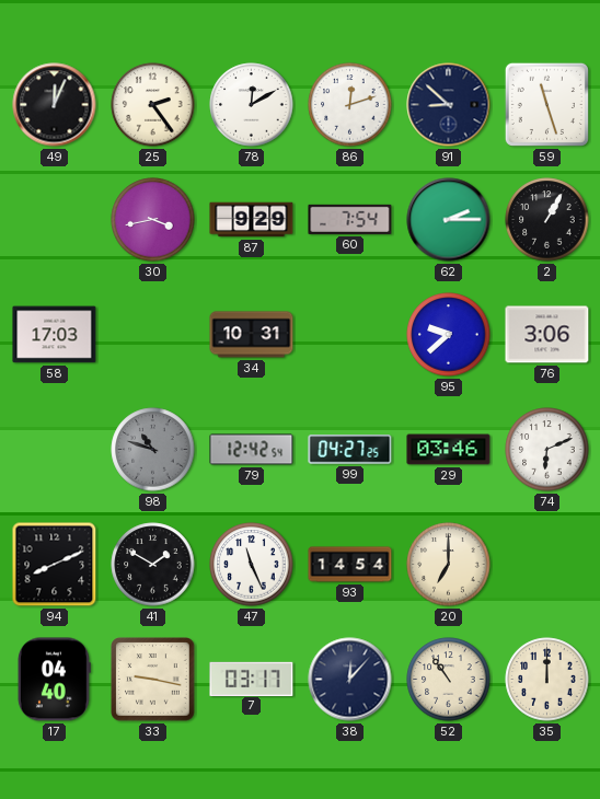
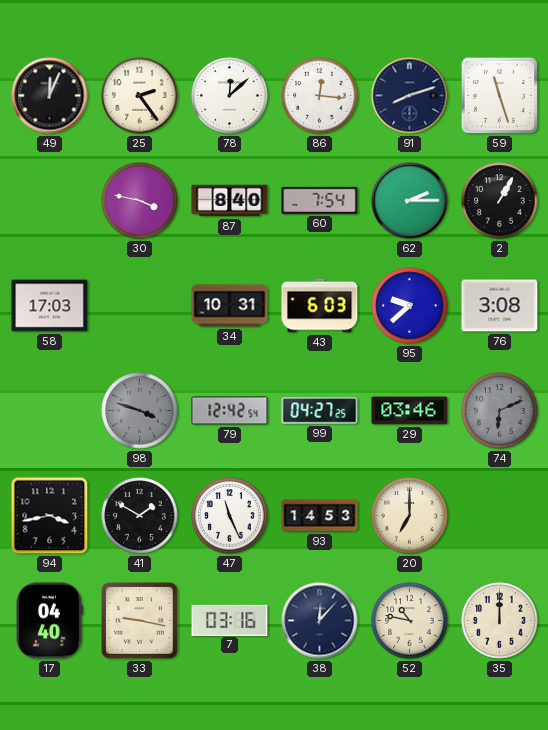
78: 12:10 -> 12:08 (230, 96)
86: 12:12 -> 12:16 (320, 96)
91: 8:52 -> 8:12 (410, 96)
30: 3:43 -> 3:47 (140, 201)
87: 9:29 -> 8:40 (230, 201)
43: none -> 6:03 (320, 306)
76: 3:06 -> 3:08 (500, 306)
98: 10:48 -> 3:48 (140, 411)
74 dial: white -> grey (500, 411)
94: 8:11 -> 3:43 (50, 516)
93: 14:54 -> 14:53 (320, 516)
7: 03:17 -> 03:16 (230, 620)
52: 10:54 -> 10:47 (410, 621)
